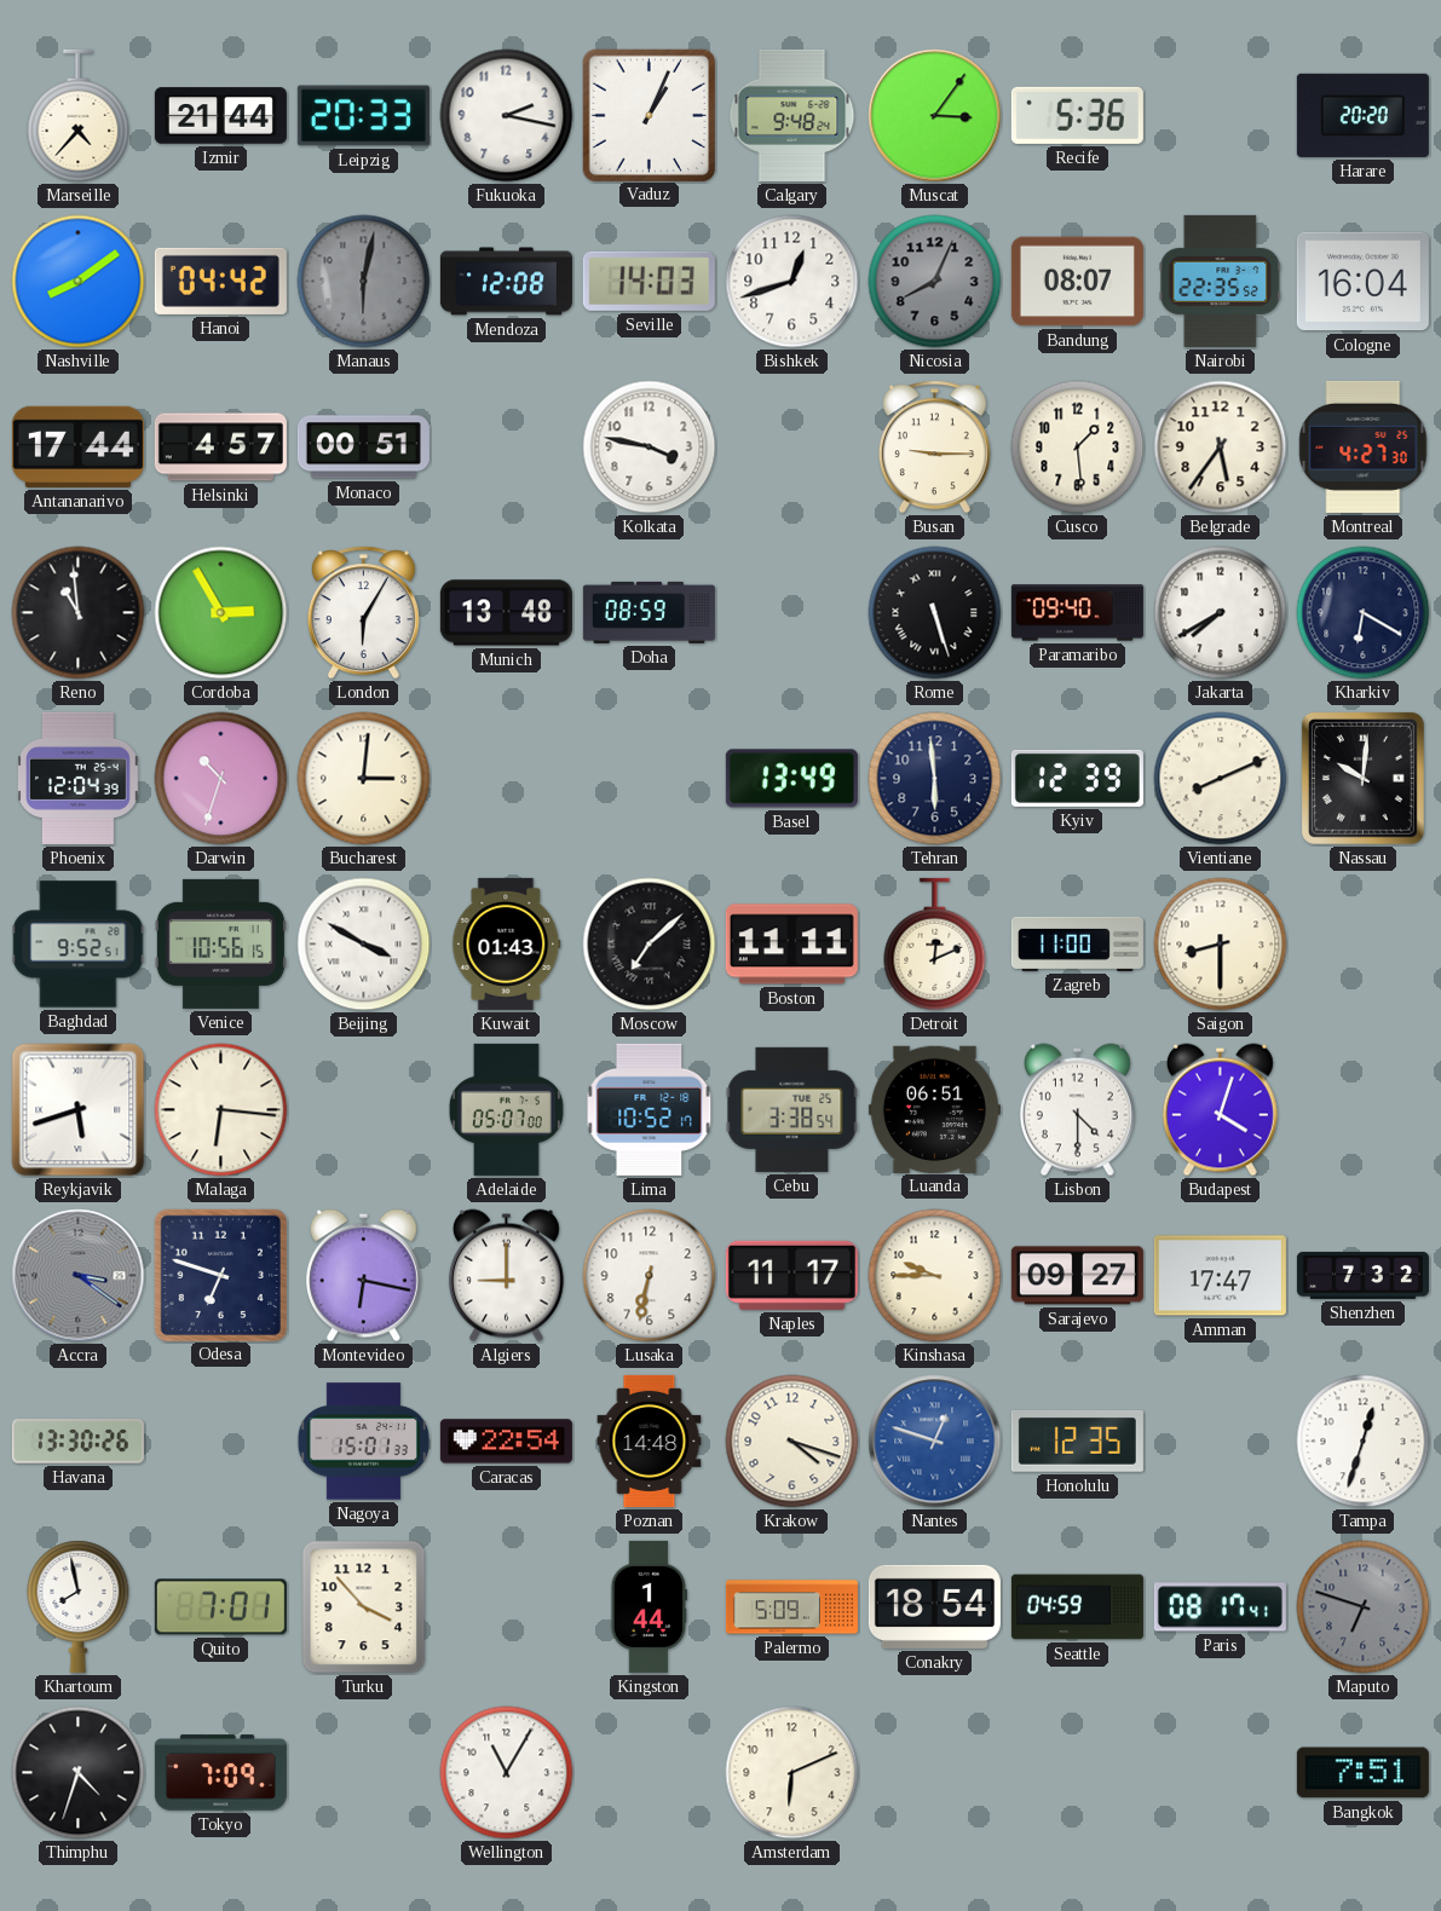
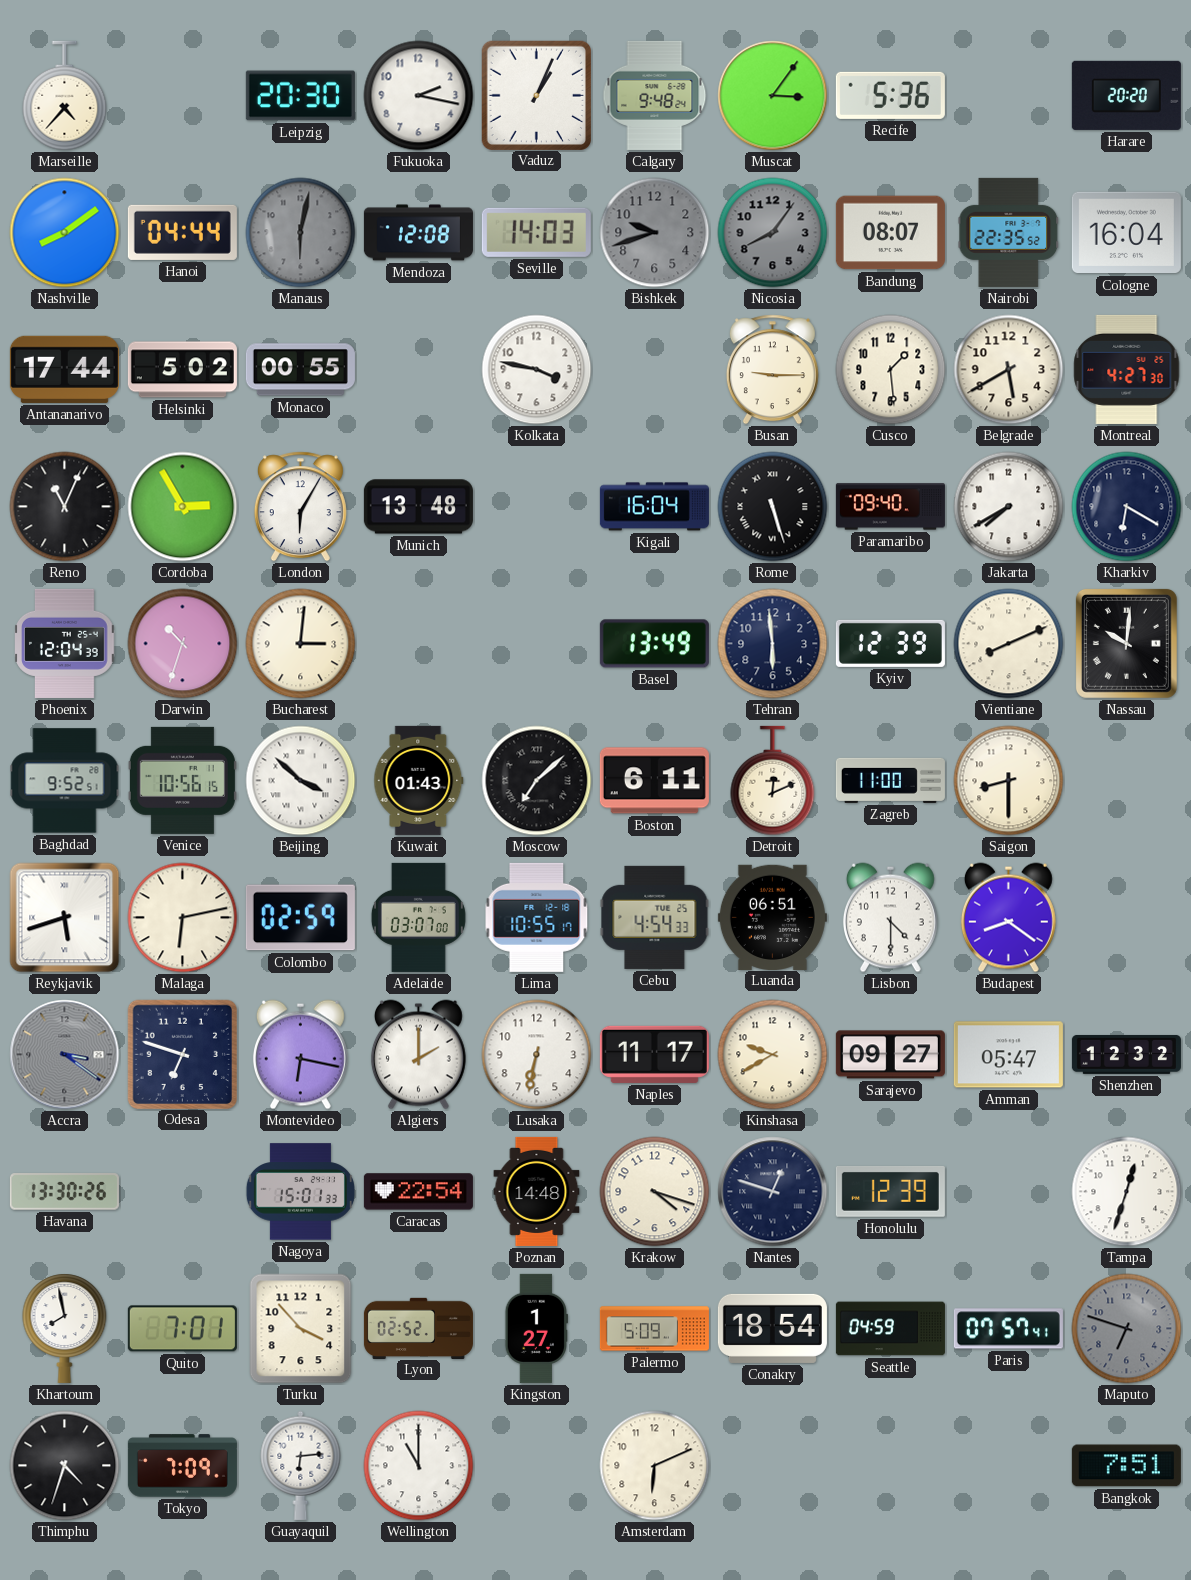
Izmir: 21:44 -> none (220, 116)
Leipzig: 20:33 -> 20:30 (300, 96)
Hanoi: 04:42 -> 04:44 (182, 232)
Bishkek: 12:42 -> 9:42 (655, 233)
Bishkek dial: white -> grey (655, 233)
Nicosia: 8:04 -> 8:06 (773, 233)
Helsinki: 4:57 -> 5:02 (182, 370)
Monaco: 00:51 -> 00:55 (300, 370)
Belgrade: 5:36 -> 5:40 (1009, 370)
Reno: 10:59 -> 11:04 (65, 507)
Doha: 08:59 -> none (649, 612)
Kigali: none -> 16:04 (654, 507)
Beijing: 3:50 -> 3:52 (301, 781)
Boston: 11:11 -> 6:11 (654, 781)
Malaga: 6:16 -> 6:13 (183, 918)
Colombo: none -> 02:59 (300, 918)
Adelaide: 05:07 -> 03:07 (418, 917)
Lima: 10:52 -> 10:55 (537, 917)
Cebu: 3:38 -> 4:54 (655, 917)
Budapest: 4:03 -> 8:21 (1008, 918)
Algiers: 9:00 -> 2:00 (418, 1055)
Kinshasa: 9:45 -> 9:40 (773, 1055)
Amman: 17:47 -> 05:47 (1008, 1055)
Shenzhen: 7:32 -> 12:32 (1126, 1054)
Nantes dial: blue -> navy (773, 1192)
Honolulu: 12:35 -> 12:39 (890, 1192)
Lyon: none -> 02:52 (418, 1328)
Kingston: 1:44 -> 1:27 (536, 1328)
Paris: 08:17 -> 07:57 (1008, 1329)
Guayaquil: none -> 6:14 (301, 1465)
Wellington: 11:05 -> 11:00 (419, 1466)
